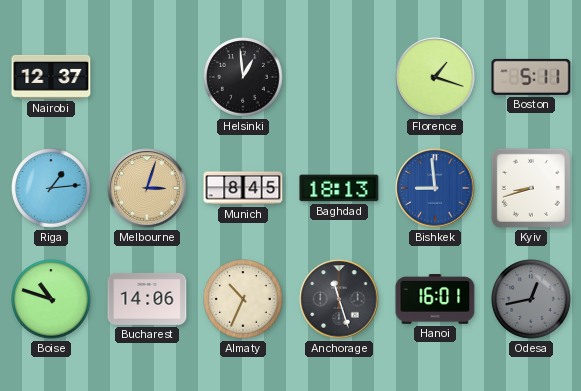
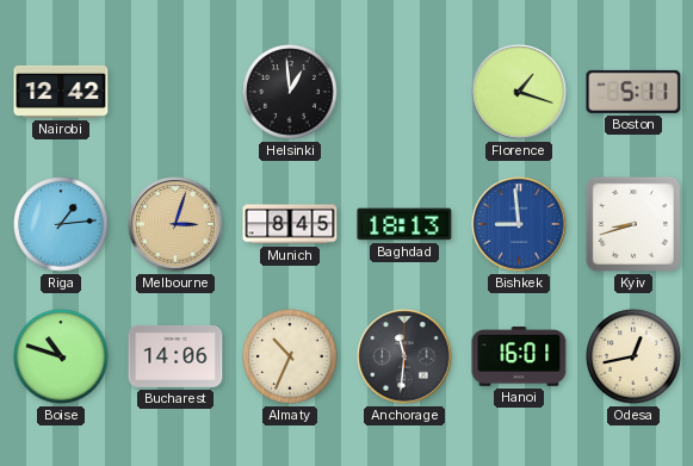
Nairobi: 12:37 -> 12:42 (61, 92)
Anchorage: 11:27 -> 11:31 (404, 356)
Odesa dial: grey -> cream (633, 356)
